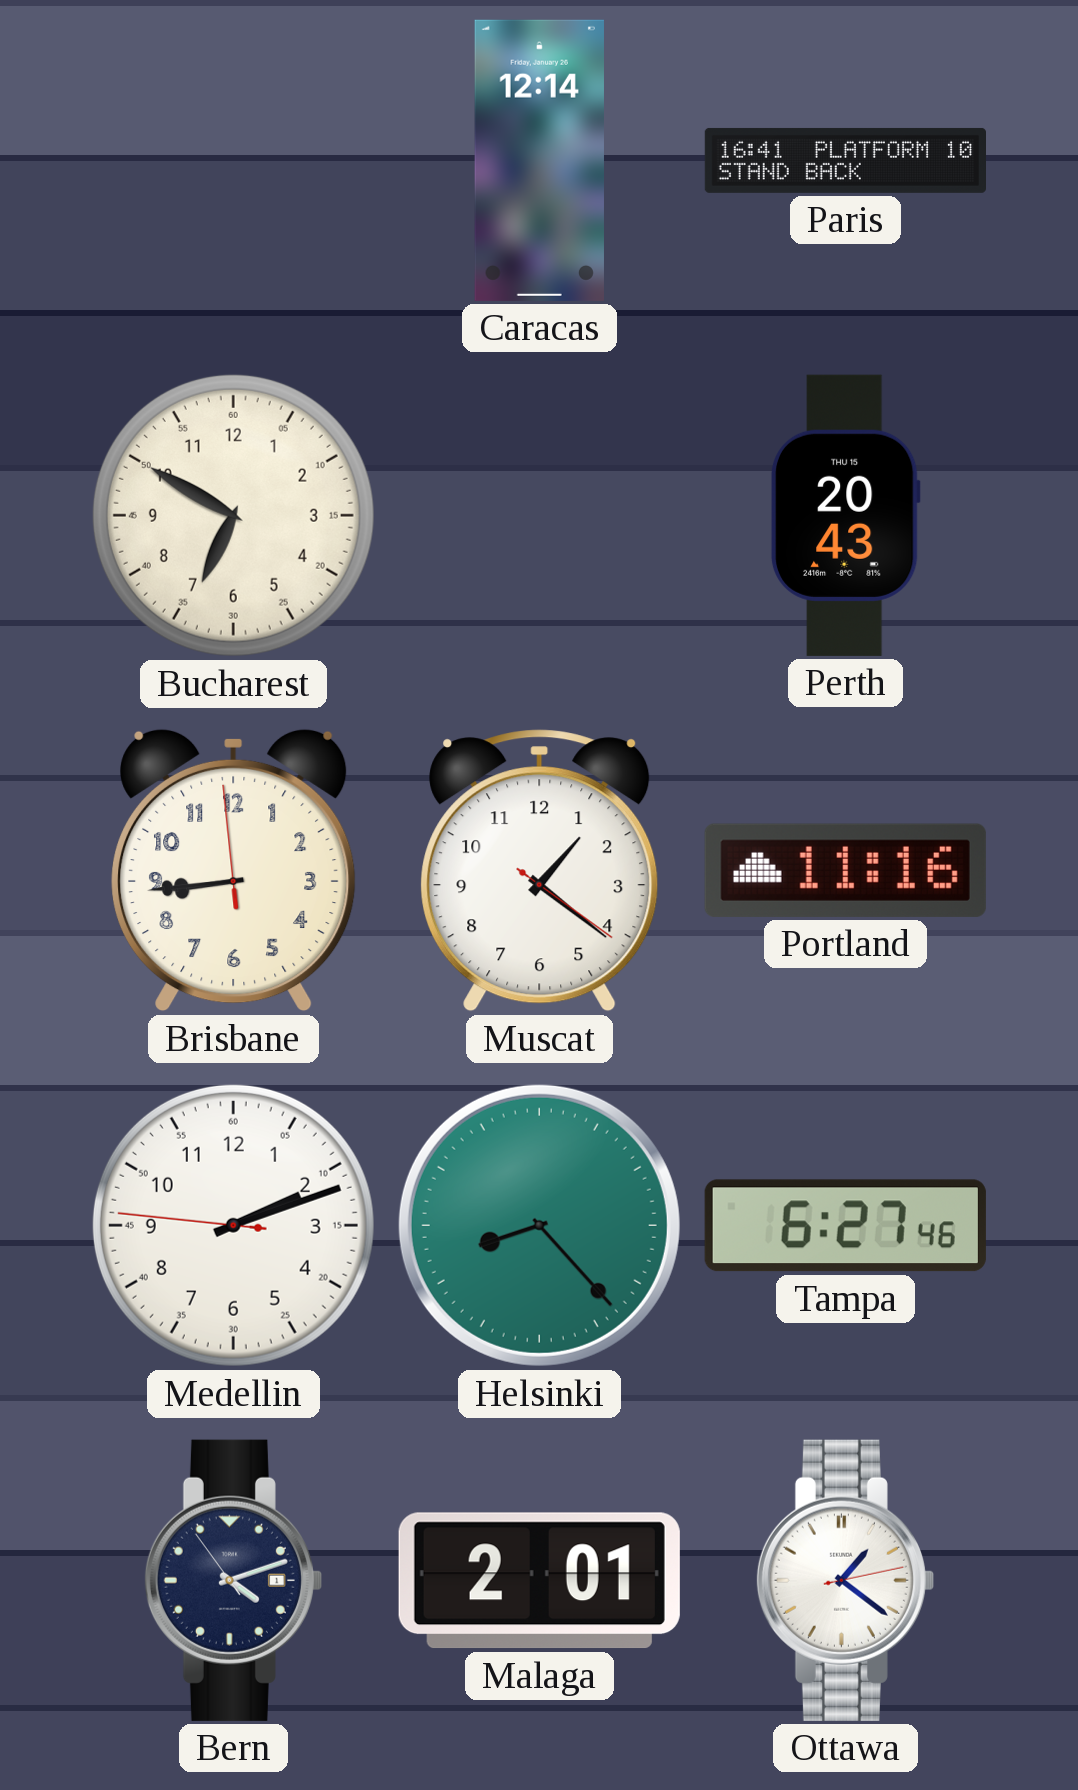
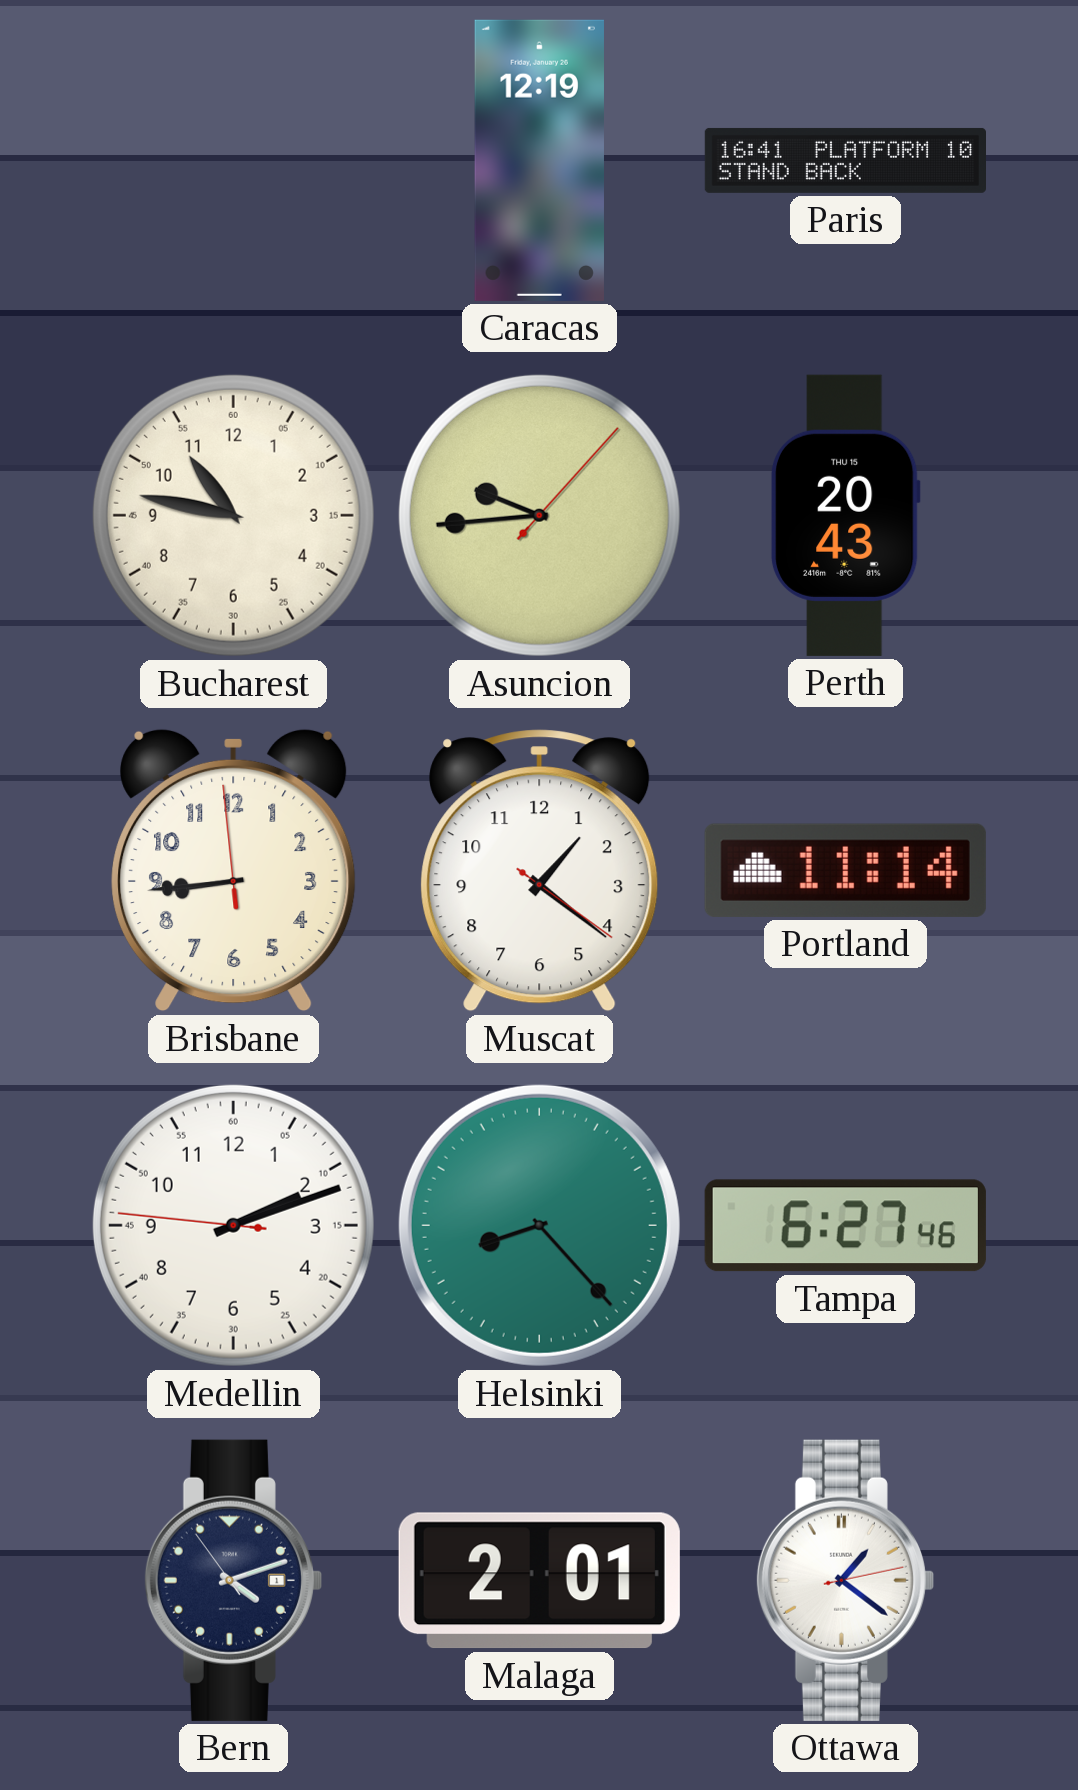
Caracas: 12:14 -> 12:19 (539, 160)
Bucharest: 6:50 -> 10:47 (233, 515)
Asuncion: none -> 9:44 (539, 515)
Portland: 11:16 -> 11:14 (845, 870)
